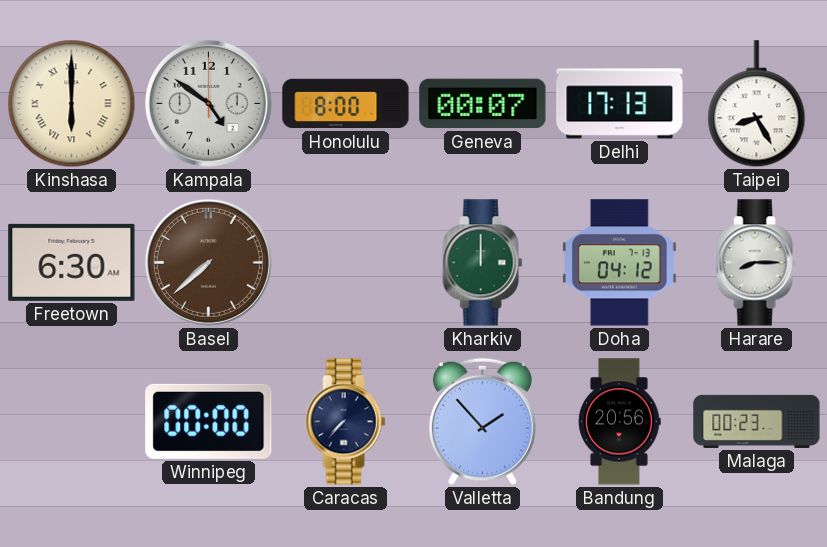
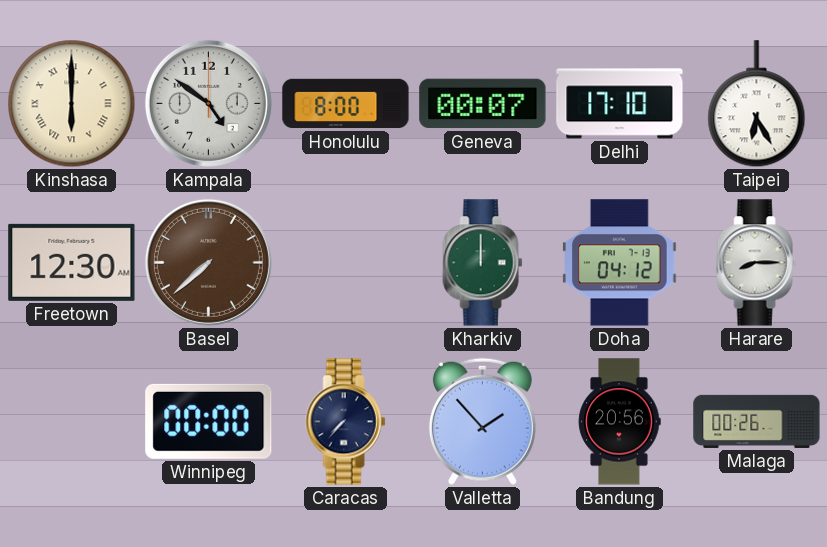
Delhi: 17:13 -> 17:10 (620, 104)
Taipei: 8:25 -> 6:25 (757, 104)
Freetown: 6:30 -> 12:30 (72, 262)
Malaga: 00:23 -> 00:26 (757, 421)
